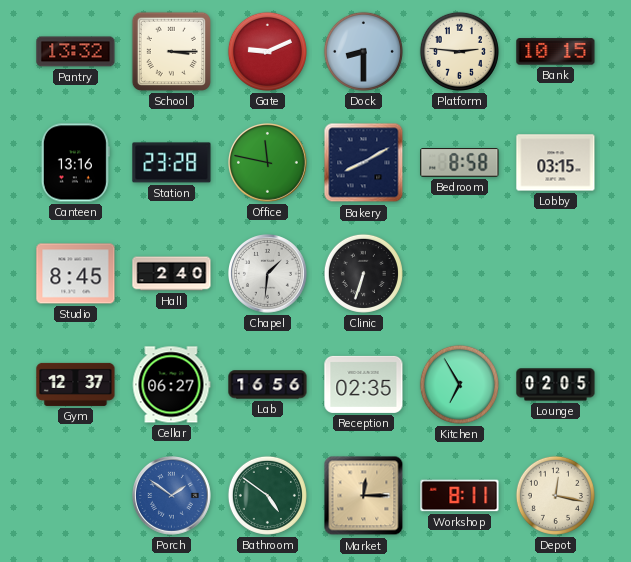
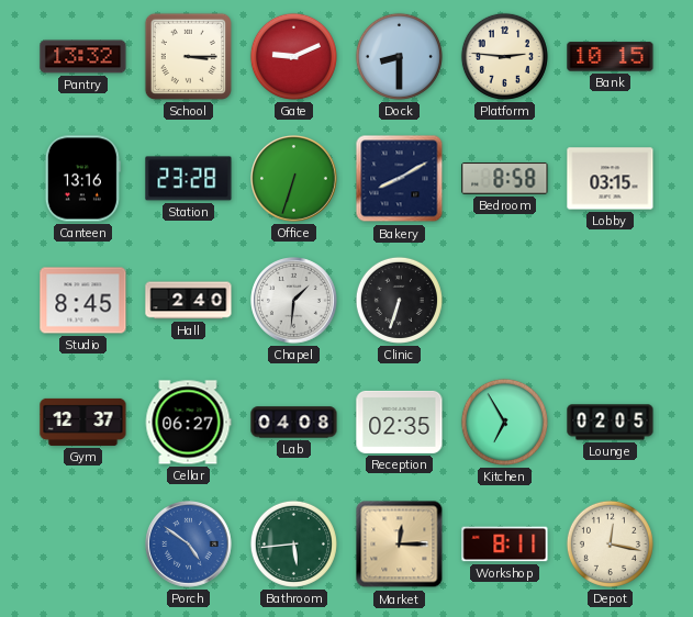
Office: 11:47 -> 6:33 (294, 179)
Lab: 16:56 -> 04:08 (294, 423)
Porch: 1:51 -> 4:51 (189, 545)
Bathroom: 4:51 -> 5:44 (293, 543)
